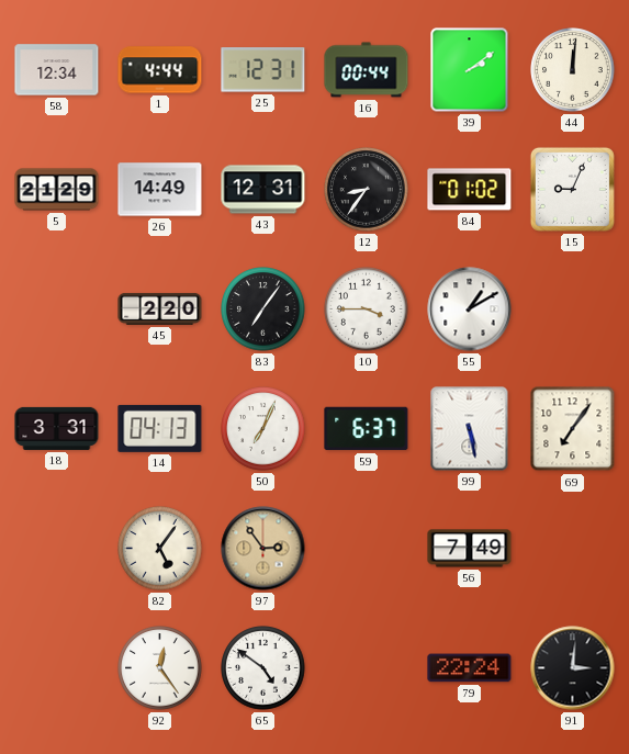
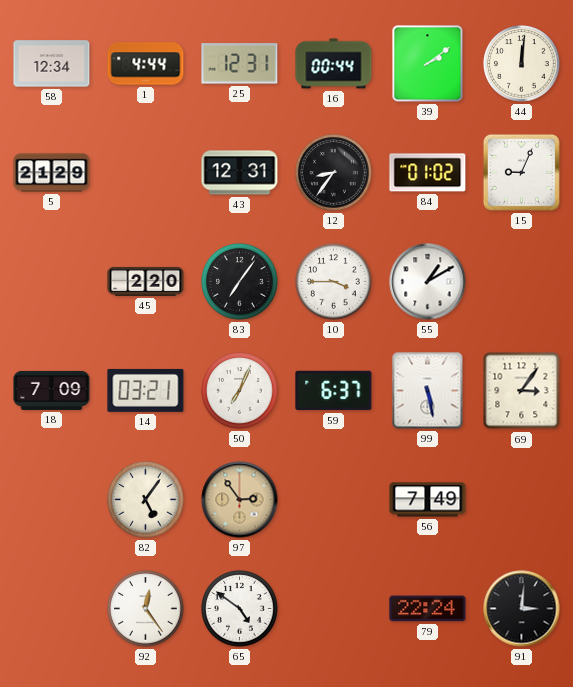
26: 14:49 -> none (160, 190)
18: 3:31 -> 7:09 (52, 390)
14: 04:13 -> 03:21 (146, 390)
69: 7:06 -> 3:06 (522, 391)
